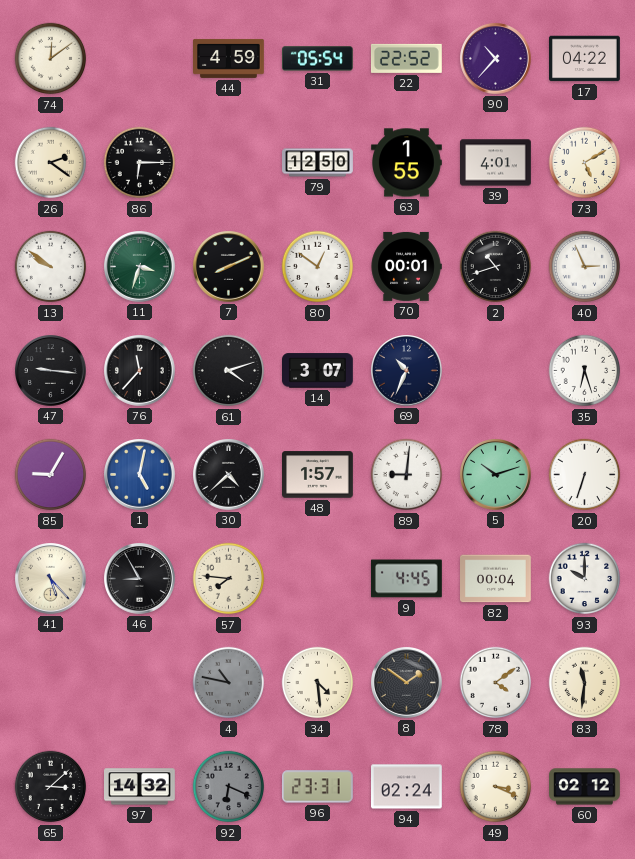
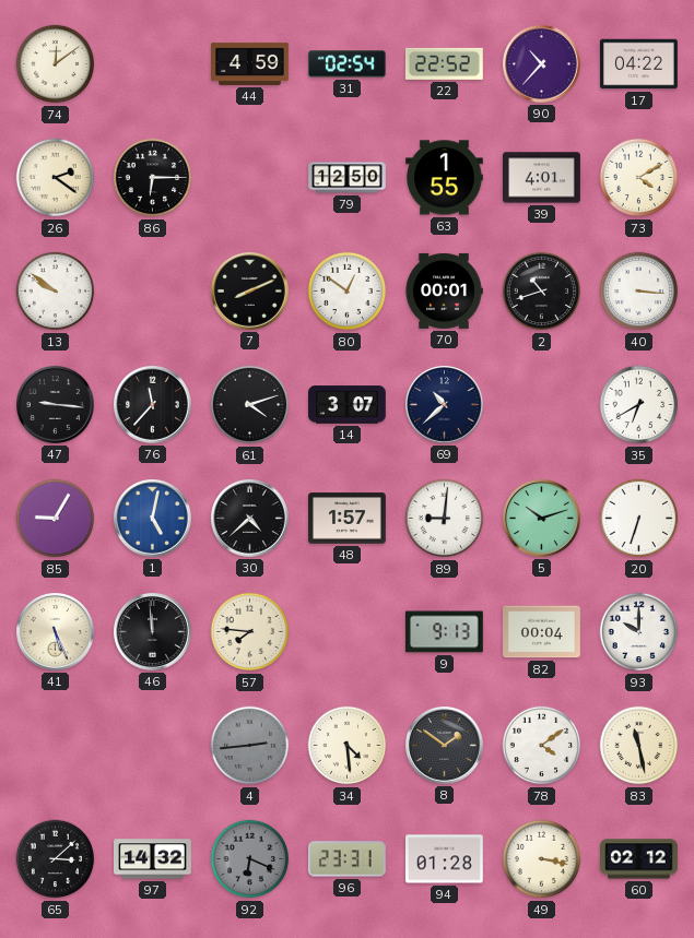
31: 05:54 -> 02:54 (346, 64)
73: 5:10 -> 4:10 (639, 178)
11: 3:33 -> none (140, 267)
40: 2:56 -> 3:16 (639, 292)
69: 10:34 -> 10:38 (445, 405)
35: 6:27 -> 6:40 (639, 405)
41: 5:23 -> 5:26 (56, 632)
46: 8:55 -> 11:59 (153, 632)
9: 4:45 -> 9:13 (445, 632)
4: 10:47 -> 2:44 (250, 746)
83: 11:31 -> 11:28 (639, 746)
94: 02:24 -> 01:28 (445, 859)
49: 3:19 -> 3:17 (542, 859)
